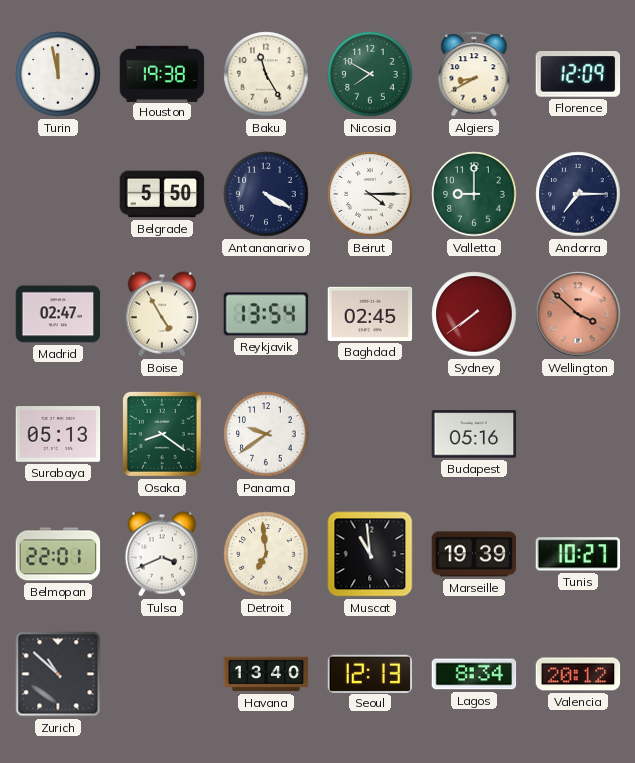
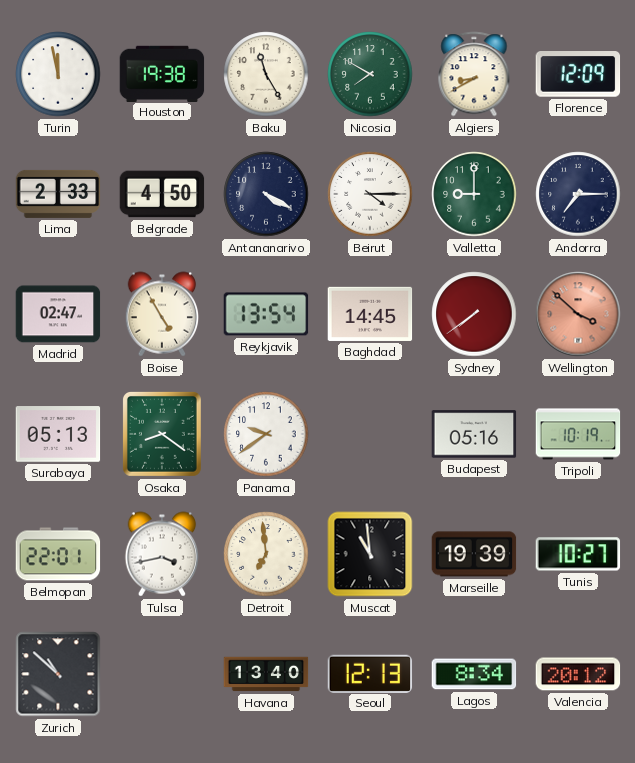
Lima: none -> 2:33 (58, 194)
Belgrade: 5:50 -> 4:50 (162, 194)
Baghdad: 02:45 -> 14:45 (370, 314)
Tripoli: none -> 10:19 (578, 434)
Tulsa: 3:41 -> 3:43 (162, 554)
